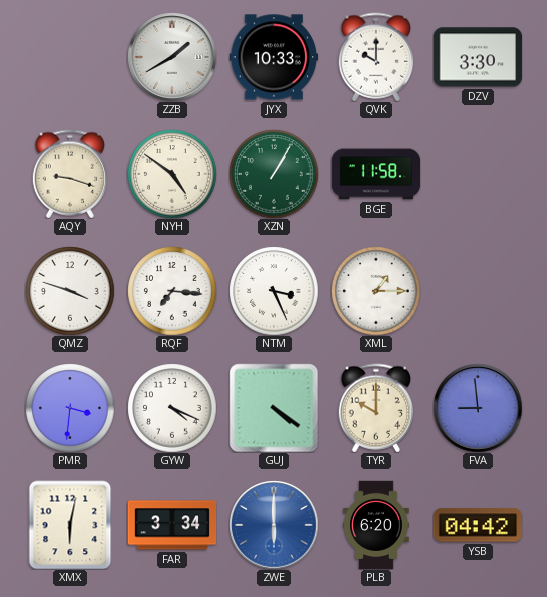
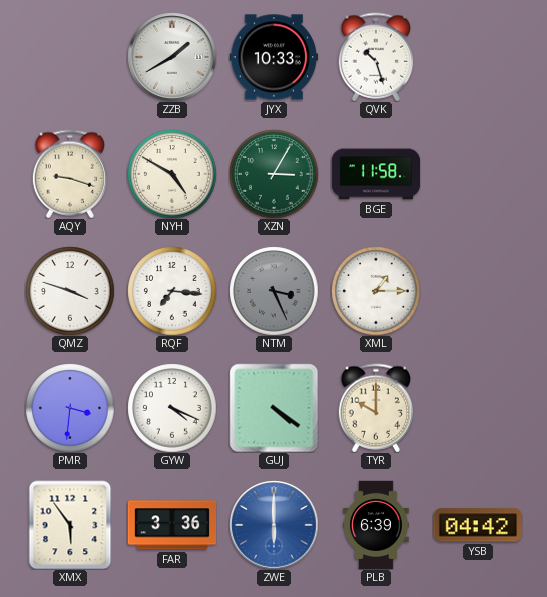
QVK: 10:00 -> 10:27 (375, 57)
DZV: 3:30 -> none (477, 57)
NYH: 4:51 -> 4:50 (172, 174)
XZN: 1:05 -> 3:05 (274, 174)
NTM dial: white -> grey (274, 291)
FVA: 8:59 -> none (478, 408)
XMX: 6:02 -> 5:54 (70, 525)
FAR: 3:34 -> 3:36 (172, 525)
PLB: 6:20 -> 6:39 (376, 525)
